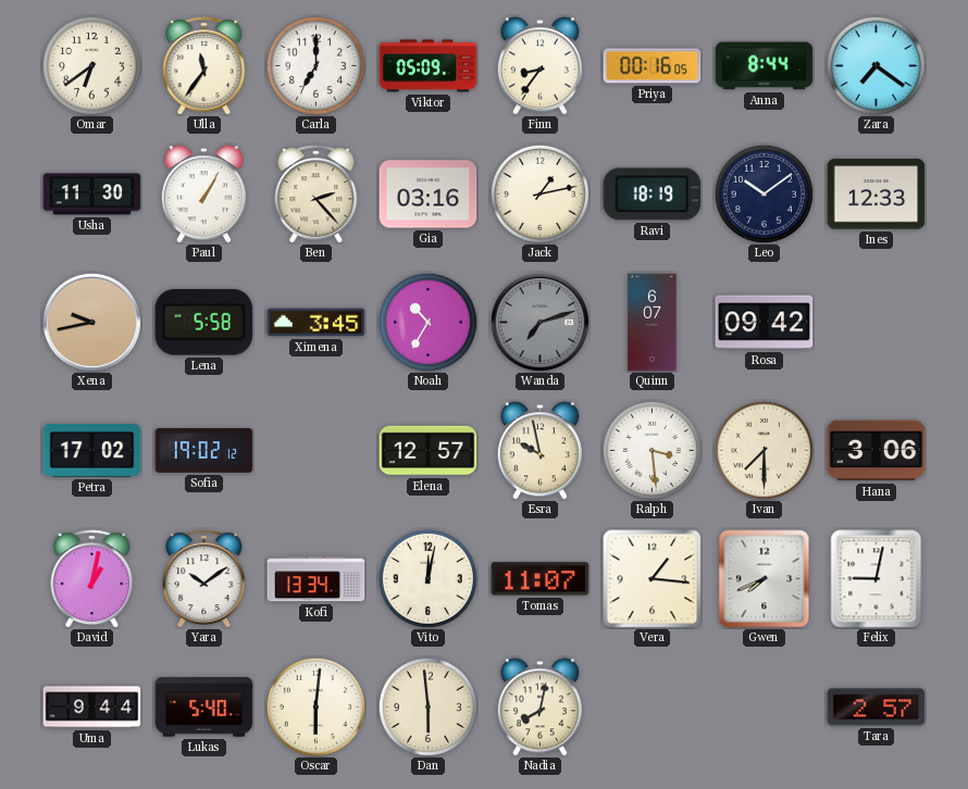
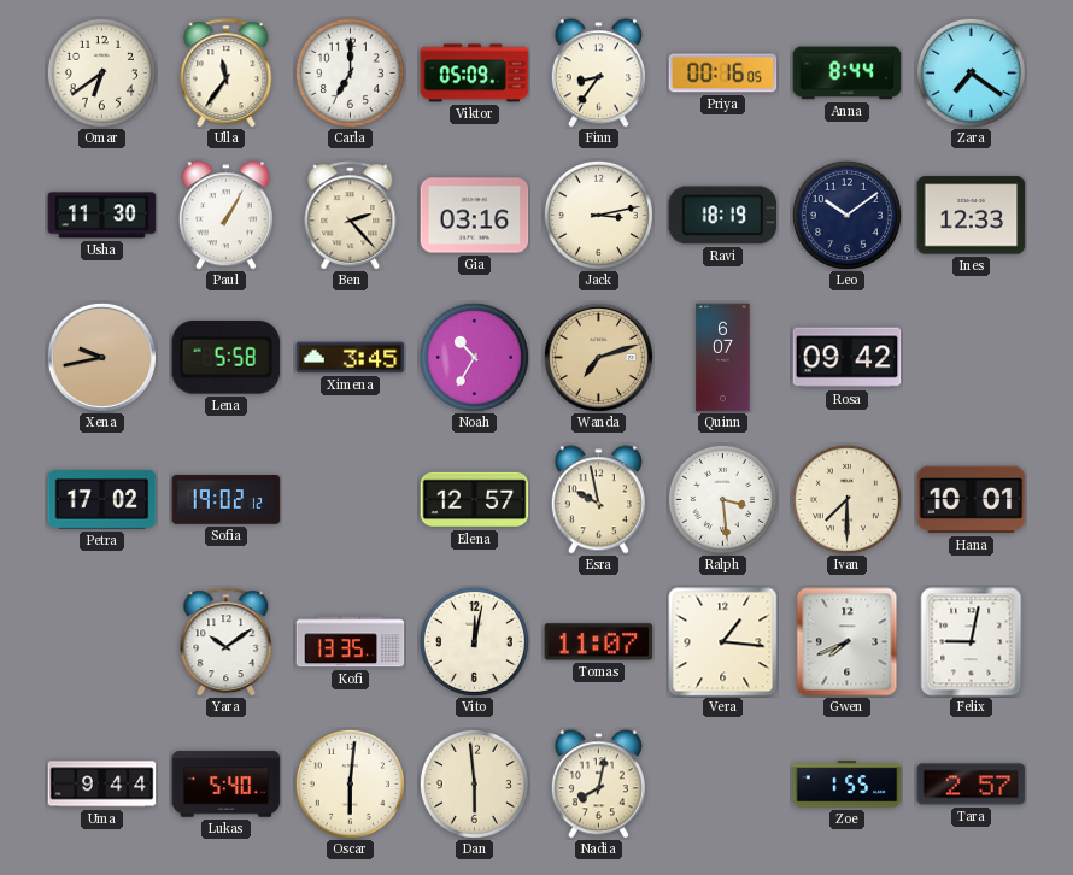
Jack: 1:13 -> 3:13 (598, 215)
Wanda dial: grey -> champagne (598, 357)
Hana: 3:06 -> 10:01 (972, 500)
David: 1:02 -> none (92, 579)
Kofi: 13:34 -> 13:35 (351, 642)
Zoe: none -> 1:55 (848, 785)
